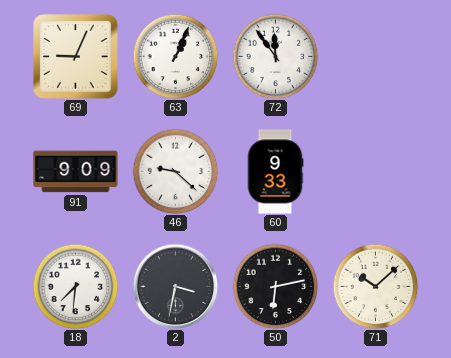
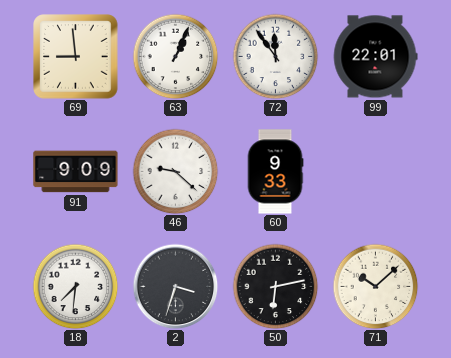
69: 9:04 -> 8:59 (76, 57)
99: none -> 22:01 (375, 57)
2: 3:32 -> 3:33 (175, 286)
